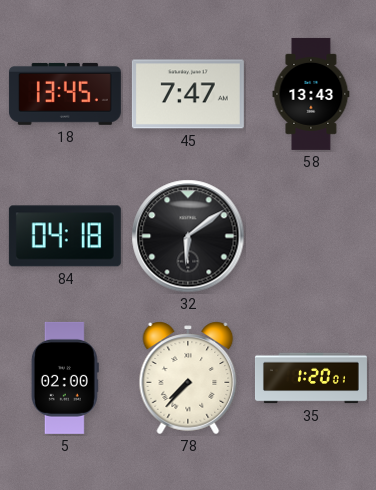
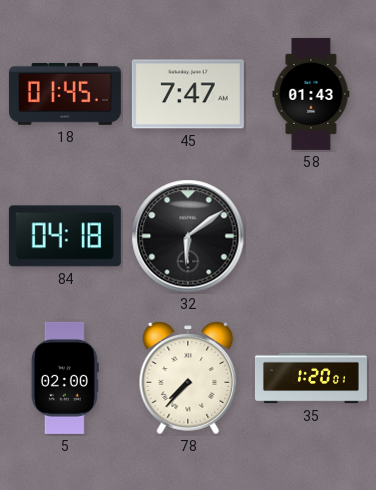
18: 13:45 -> 01:45 (65, 94)
58: 13:43 -> 01:43 (311, 94)
